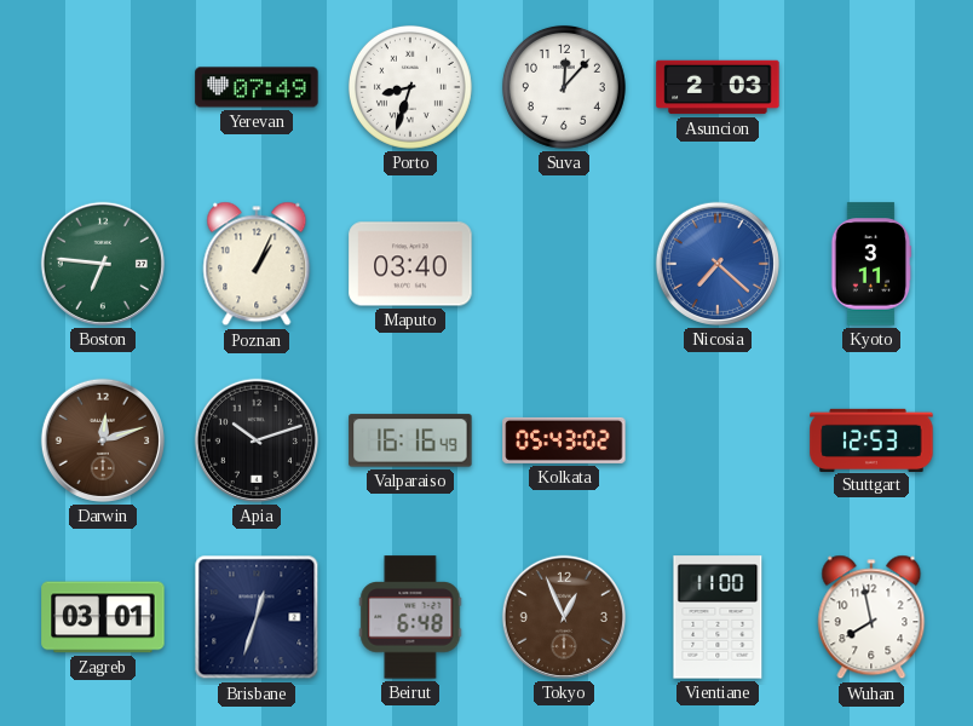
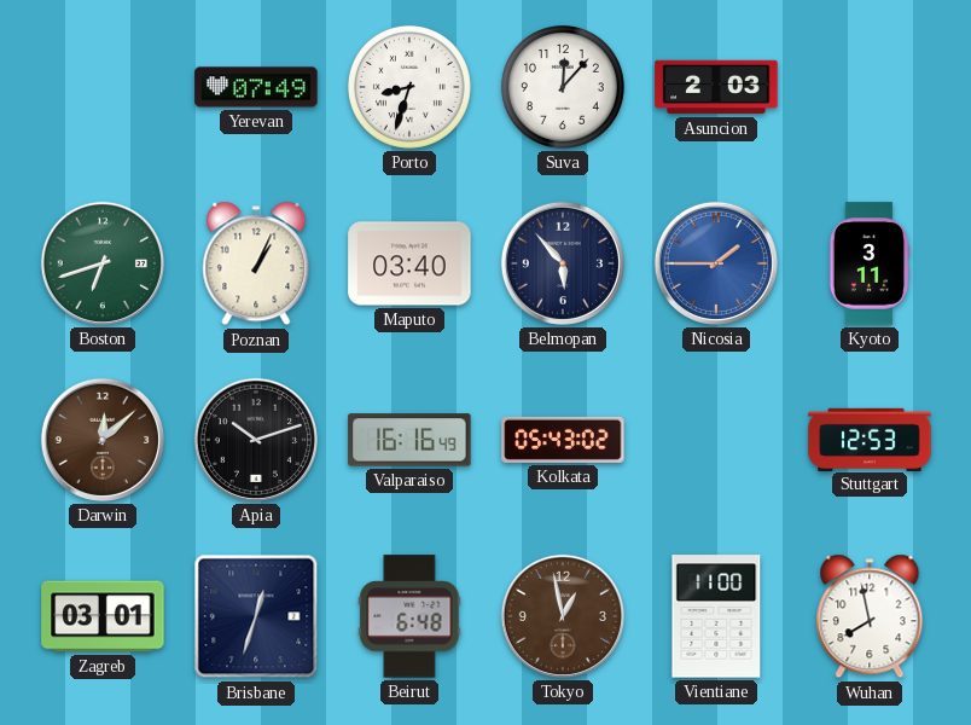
Boston: 6:46 -> 6:42 (103, 263)
Belmopan: none -> 5:53 (563, 263)
Nicosia: 7:22 -> 1:45 (716, 263)
Darwin: 12:12 -> 12:08 (103, 440)
Tokyo: 12:56 -> 12:58 (563, 616)
